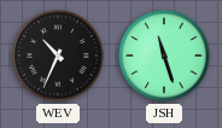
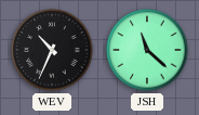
JSH: 11:27 -> 11:22 (147, 50)
